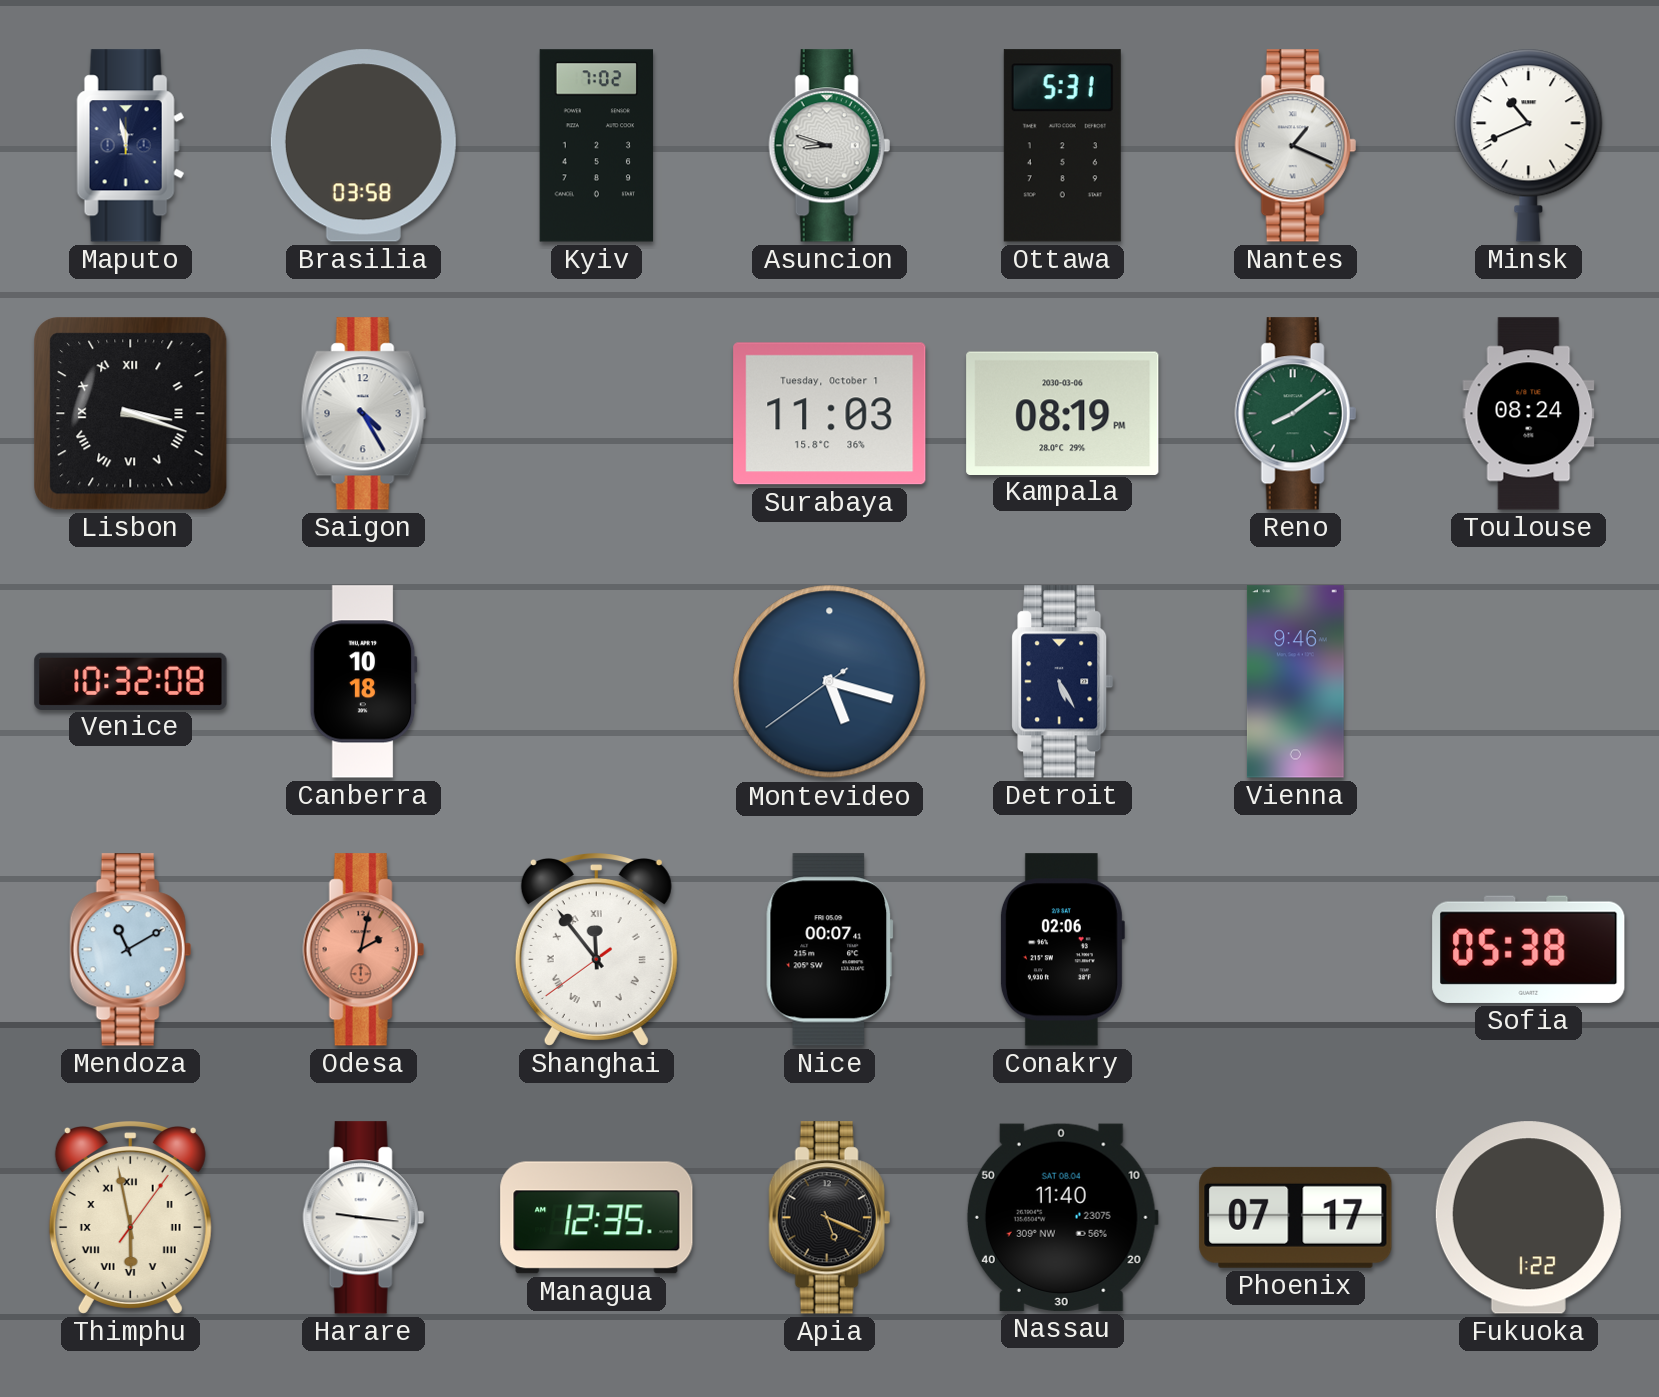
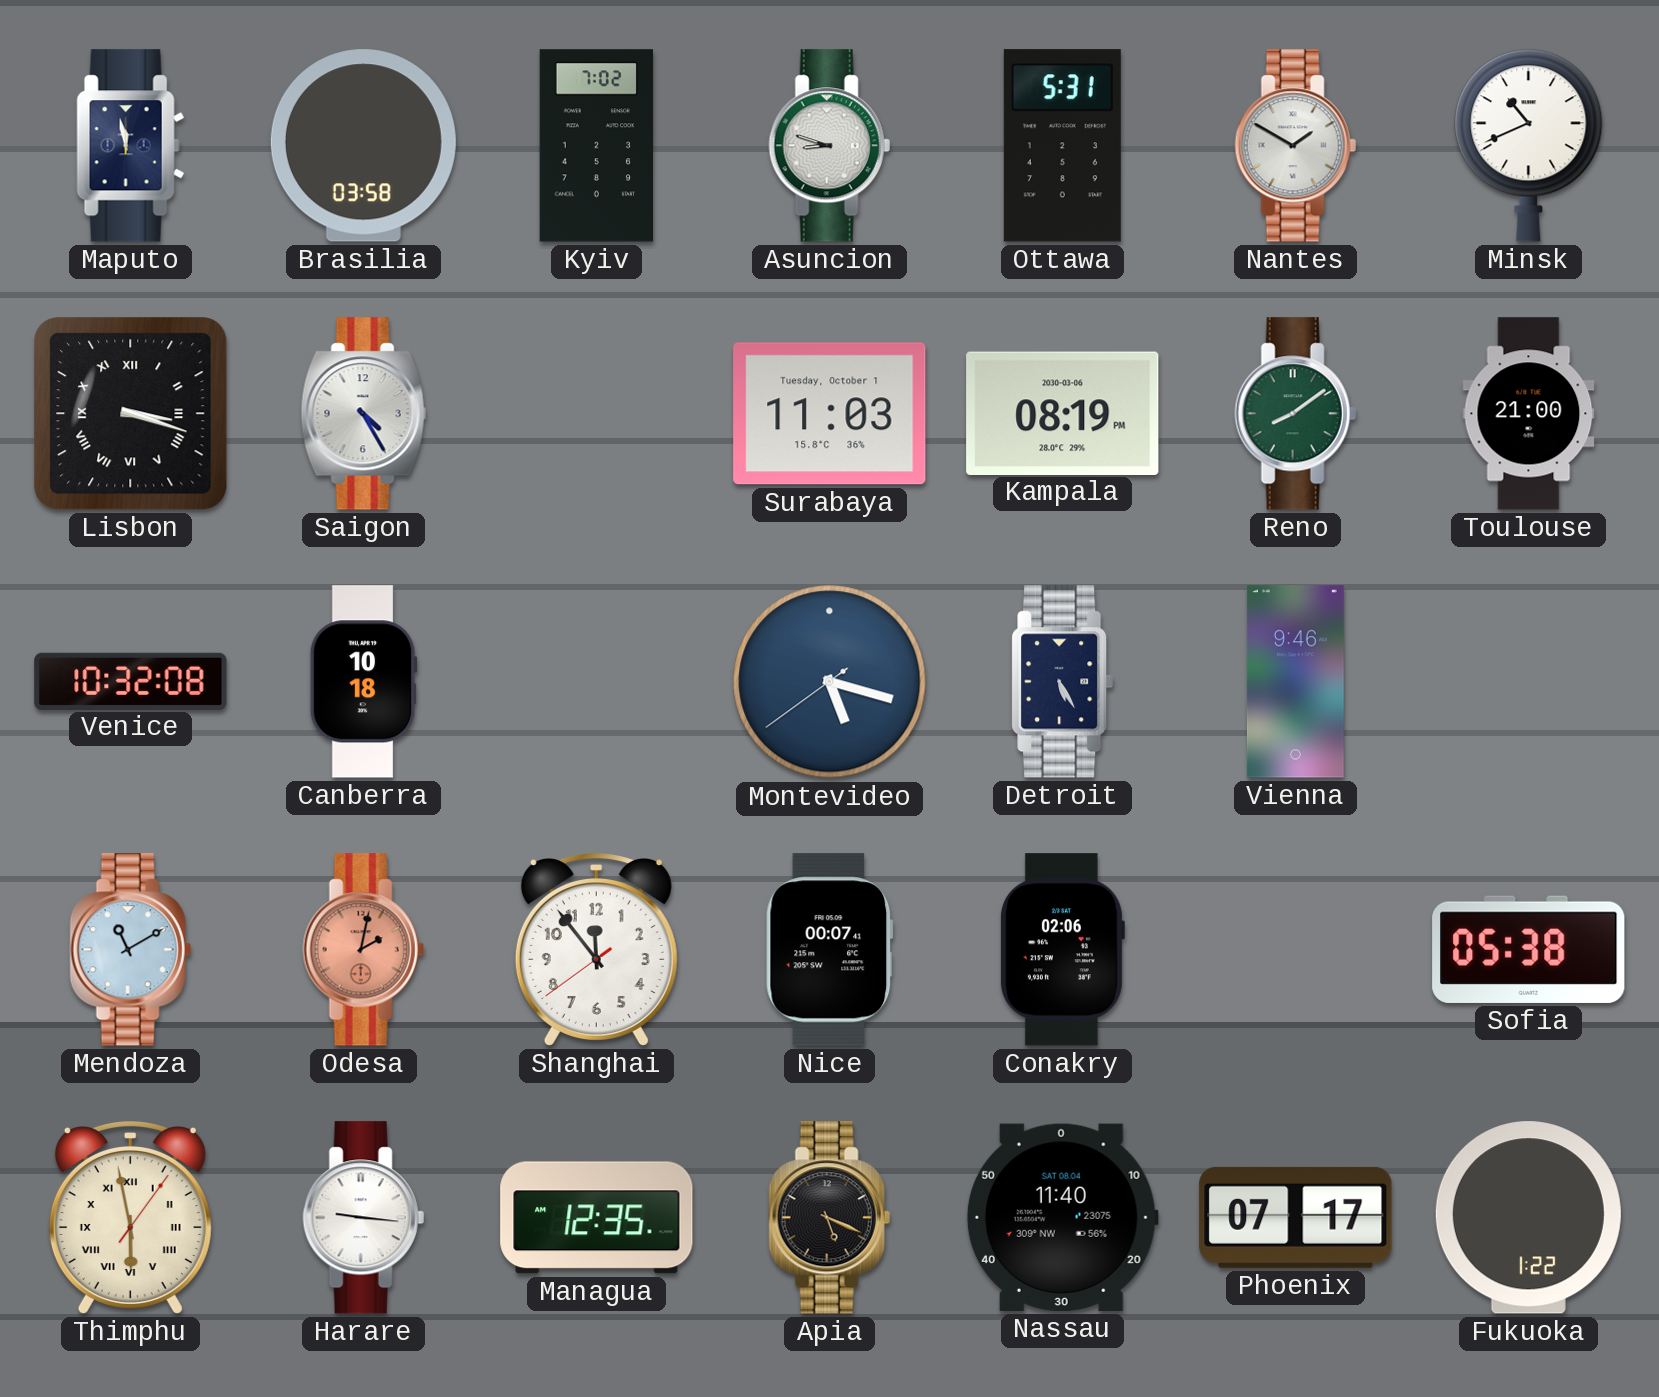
Nantes: 1:19 -> 1:50 (1295, 146)
Toulouse: 08:24 -> 21:00 (1529, 414)
Shanghai numerals: Roman -> Arabic (596, 950)
